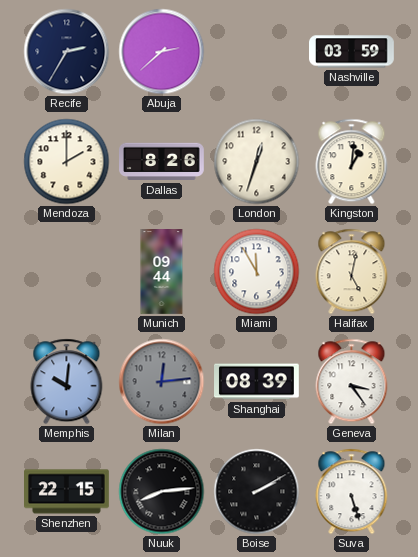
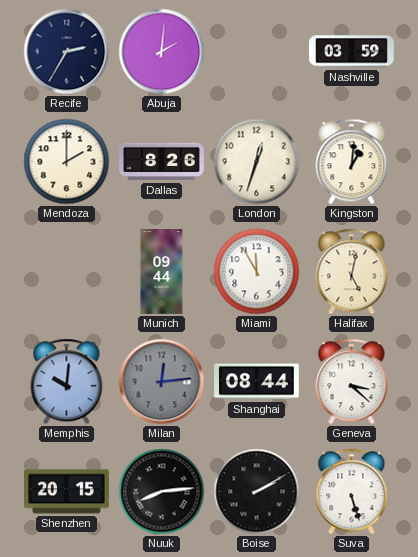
Abuja: 2:38 -> 2:01 (162, 52)
Shanghai: 08:39 -> 08:44 (257, 382)
Geneva: 3:24 -> 3:22 (352, 382)
Shenzhen: 22:15 -> 20:15 (67, 492)
